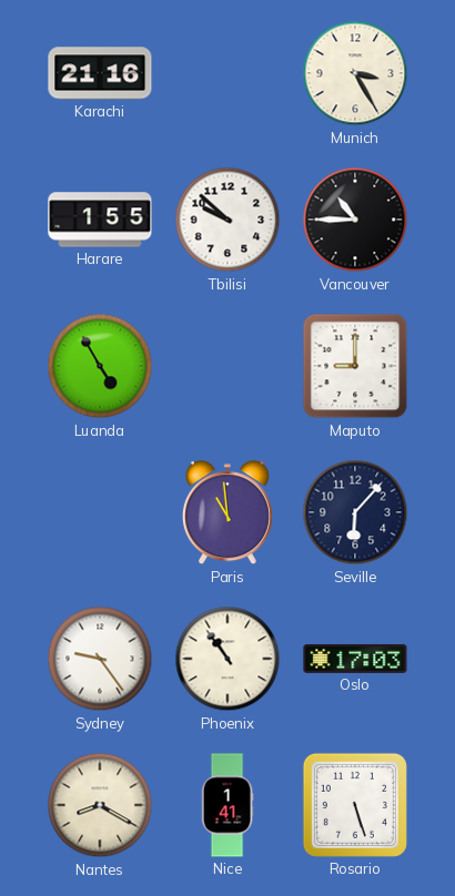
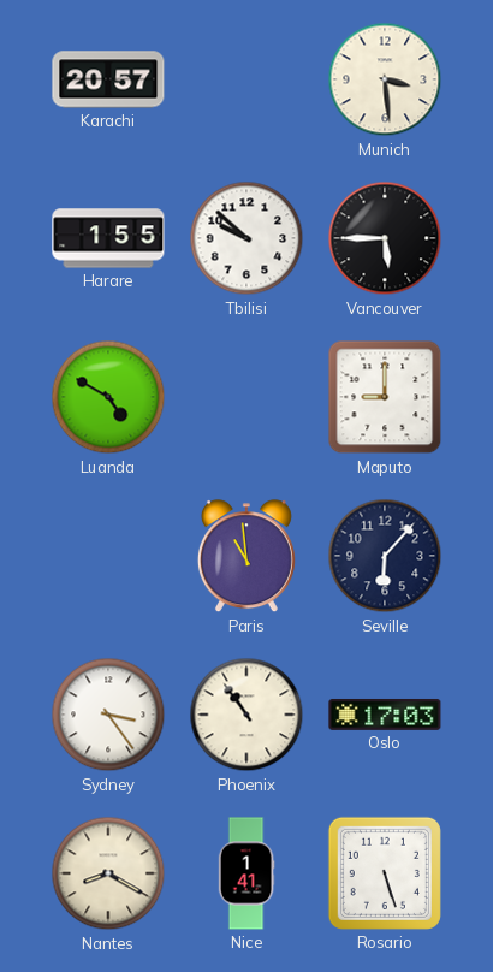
Karachi: 21:16 -> 20:57 (108, 79)
Munich: 3:25 -> 3:29 (385, 79)
Vancouver: 10:45 -> 5:45 (385, 238)
Luanda: 4:55 -> 4:50 (108, 397)
Sydney: 9:24 -> 3:24 (108, 715)
